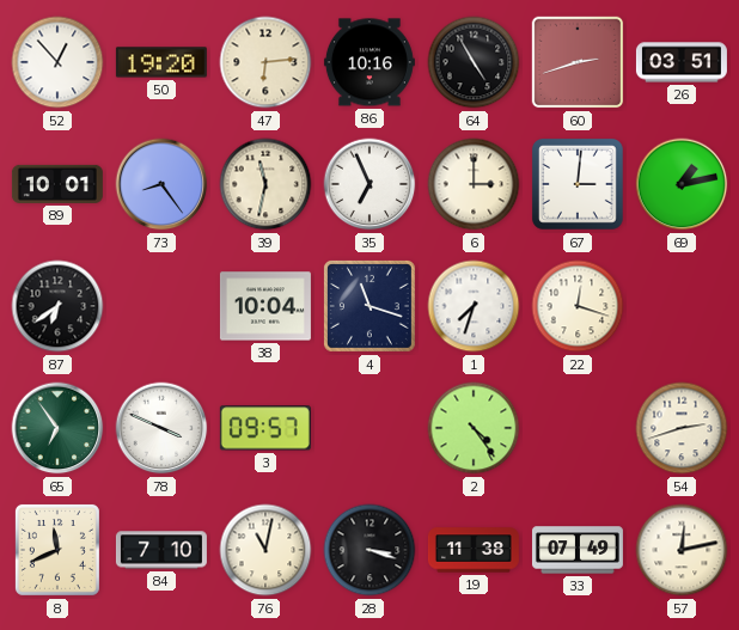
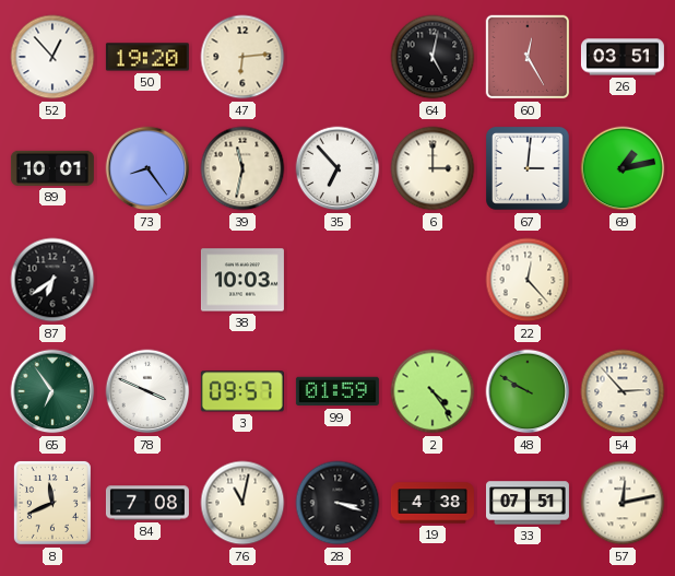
86: 10:16 -> none (369, 62)
64: 4:55 -> 5:02 (433, 57)
60: 2:42 -> 12:25 (528, 57)
35: 6:56 -> 6:53 (337, 168)
38: 10:04 -> 10:03 (242, 280)
4: 11:18 -> none (369, 306)
1: 7:33 -> none (474, 306)
22: 12:18 -> 12:23 (528, 280)
99: none -> 01:59 (337, 391)
48: none -> 9:50 (528, 391)
54: 2:42 -> 2:53 (623, 391)
84: 7:10 -> 7:08 (147, 503)
19: 11:38 -> 4:38 (433, 503)
33: 07:49 -> 07:51 (528, 503)
